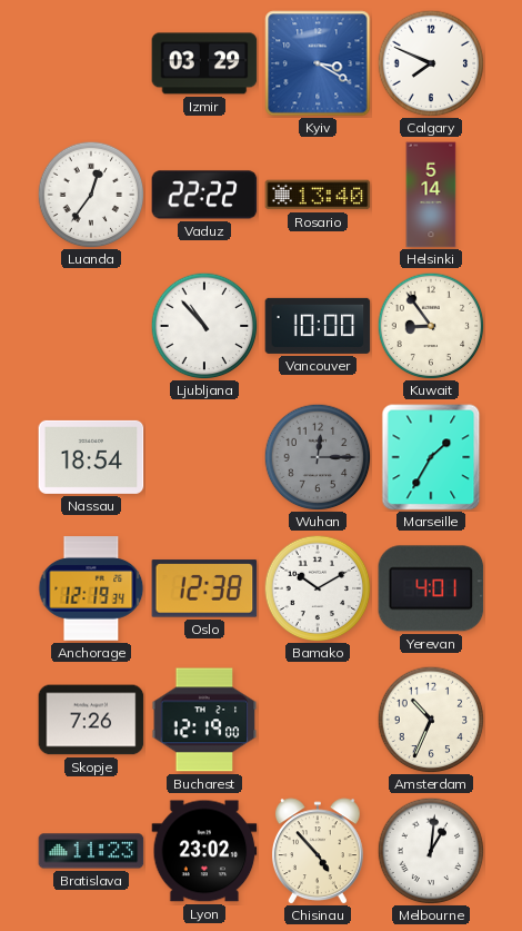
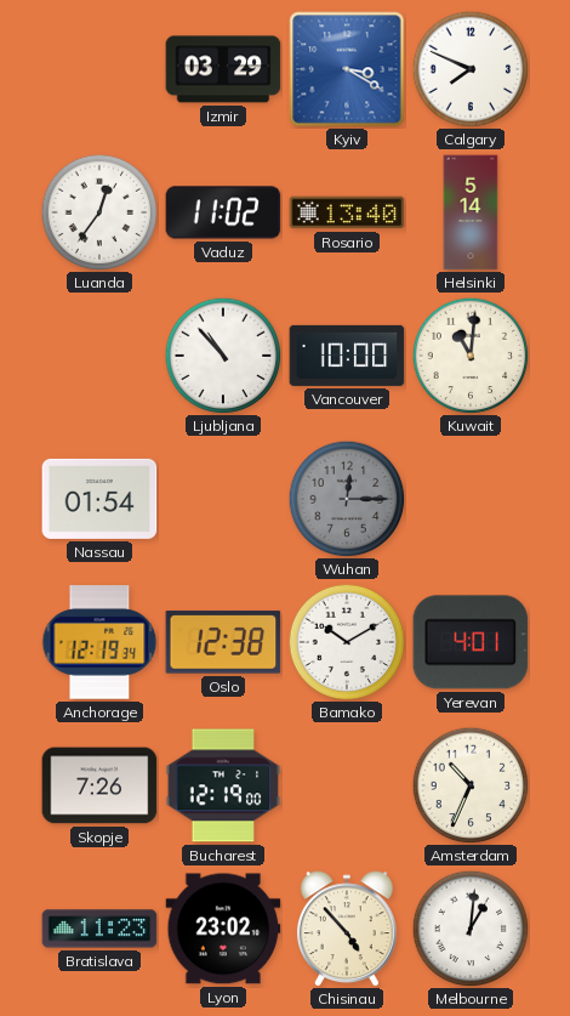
Vaduz: 22:22 -> 11:02 (223, 212)
Kuwait: 8:54 -> 11:01 (471, 356)
Nassau: 18:54 -> 01:54 (99, 499)
Marseille: 1:35 -> none (431, 457)
